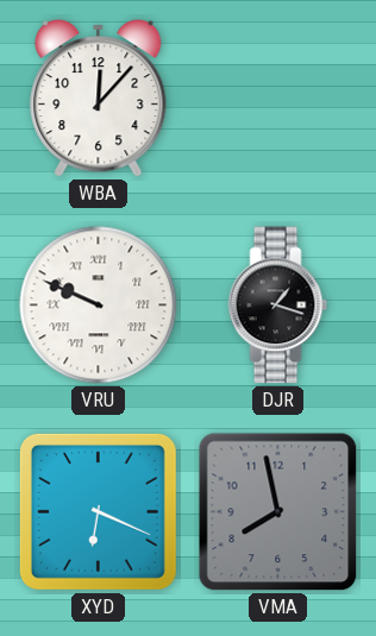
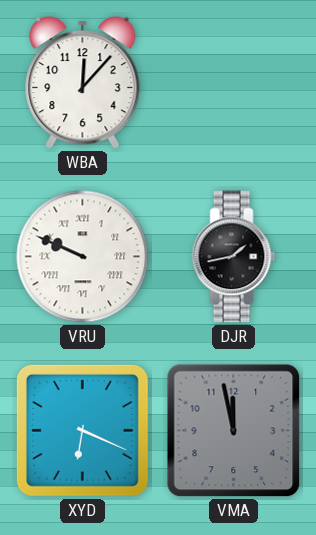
DJR: 1:18 -> 1:43 (234, 257)
VMA: 7:58 -> 11:58 (234, 431)
